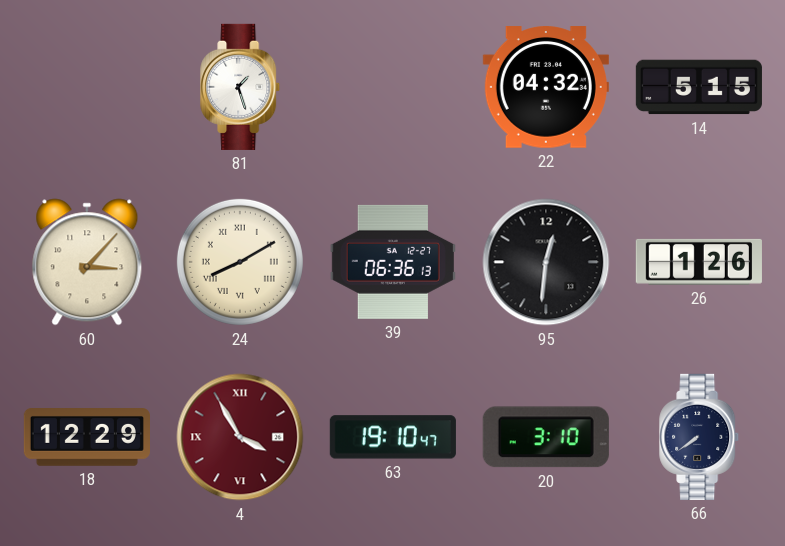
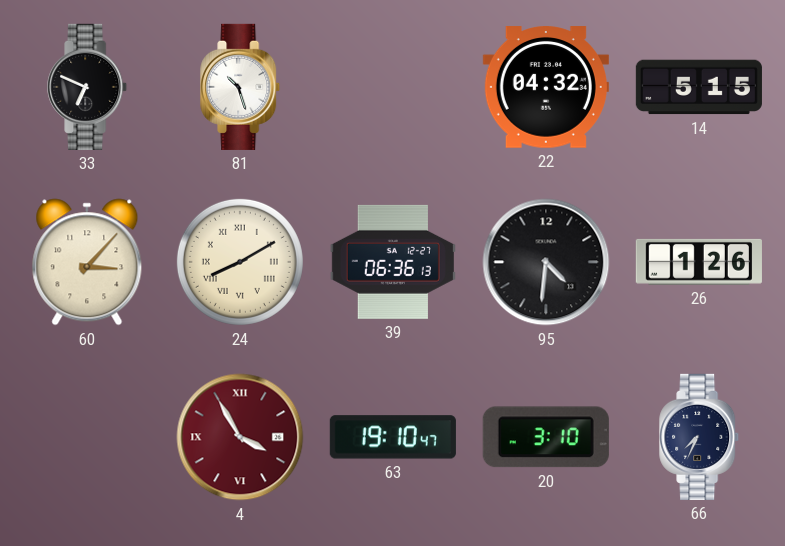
33: none -> 6:49 (88, 87)
81: 1:27 -> 10:27 (241, 87)
95: 12:31 -> 4:31 (546, 262)
18: 12:29 -> none (87, 438)
66: 7:39 -> 7:34 (700, 437)
